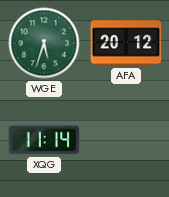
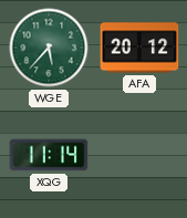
WGE: 5:33 -> 5:37 (49, 48)
